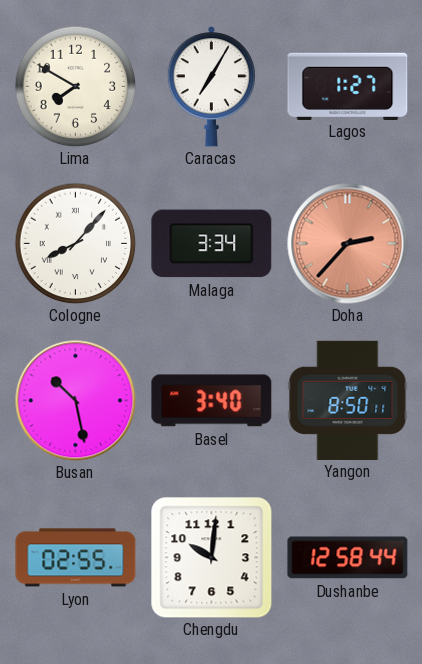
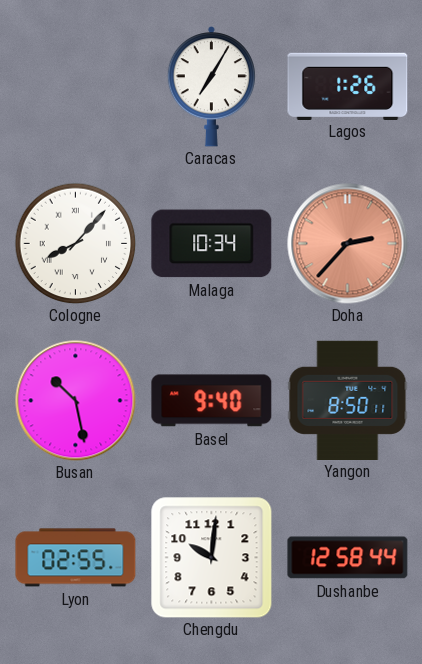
Lima: 7:50 -> none (75, 86)
Lagos: 1:27 -> 1:26 (348, 86)
Malaga: 3:34 -> 10:34 (212, 244)
Basel: 3:40 -> 9:40 (212, 401)
